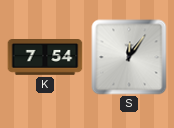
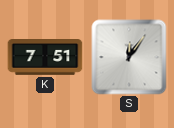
K: 7:54 -> 7:51 (45, 57)
